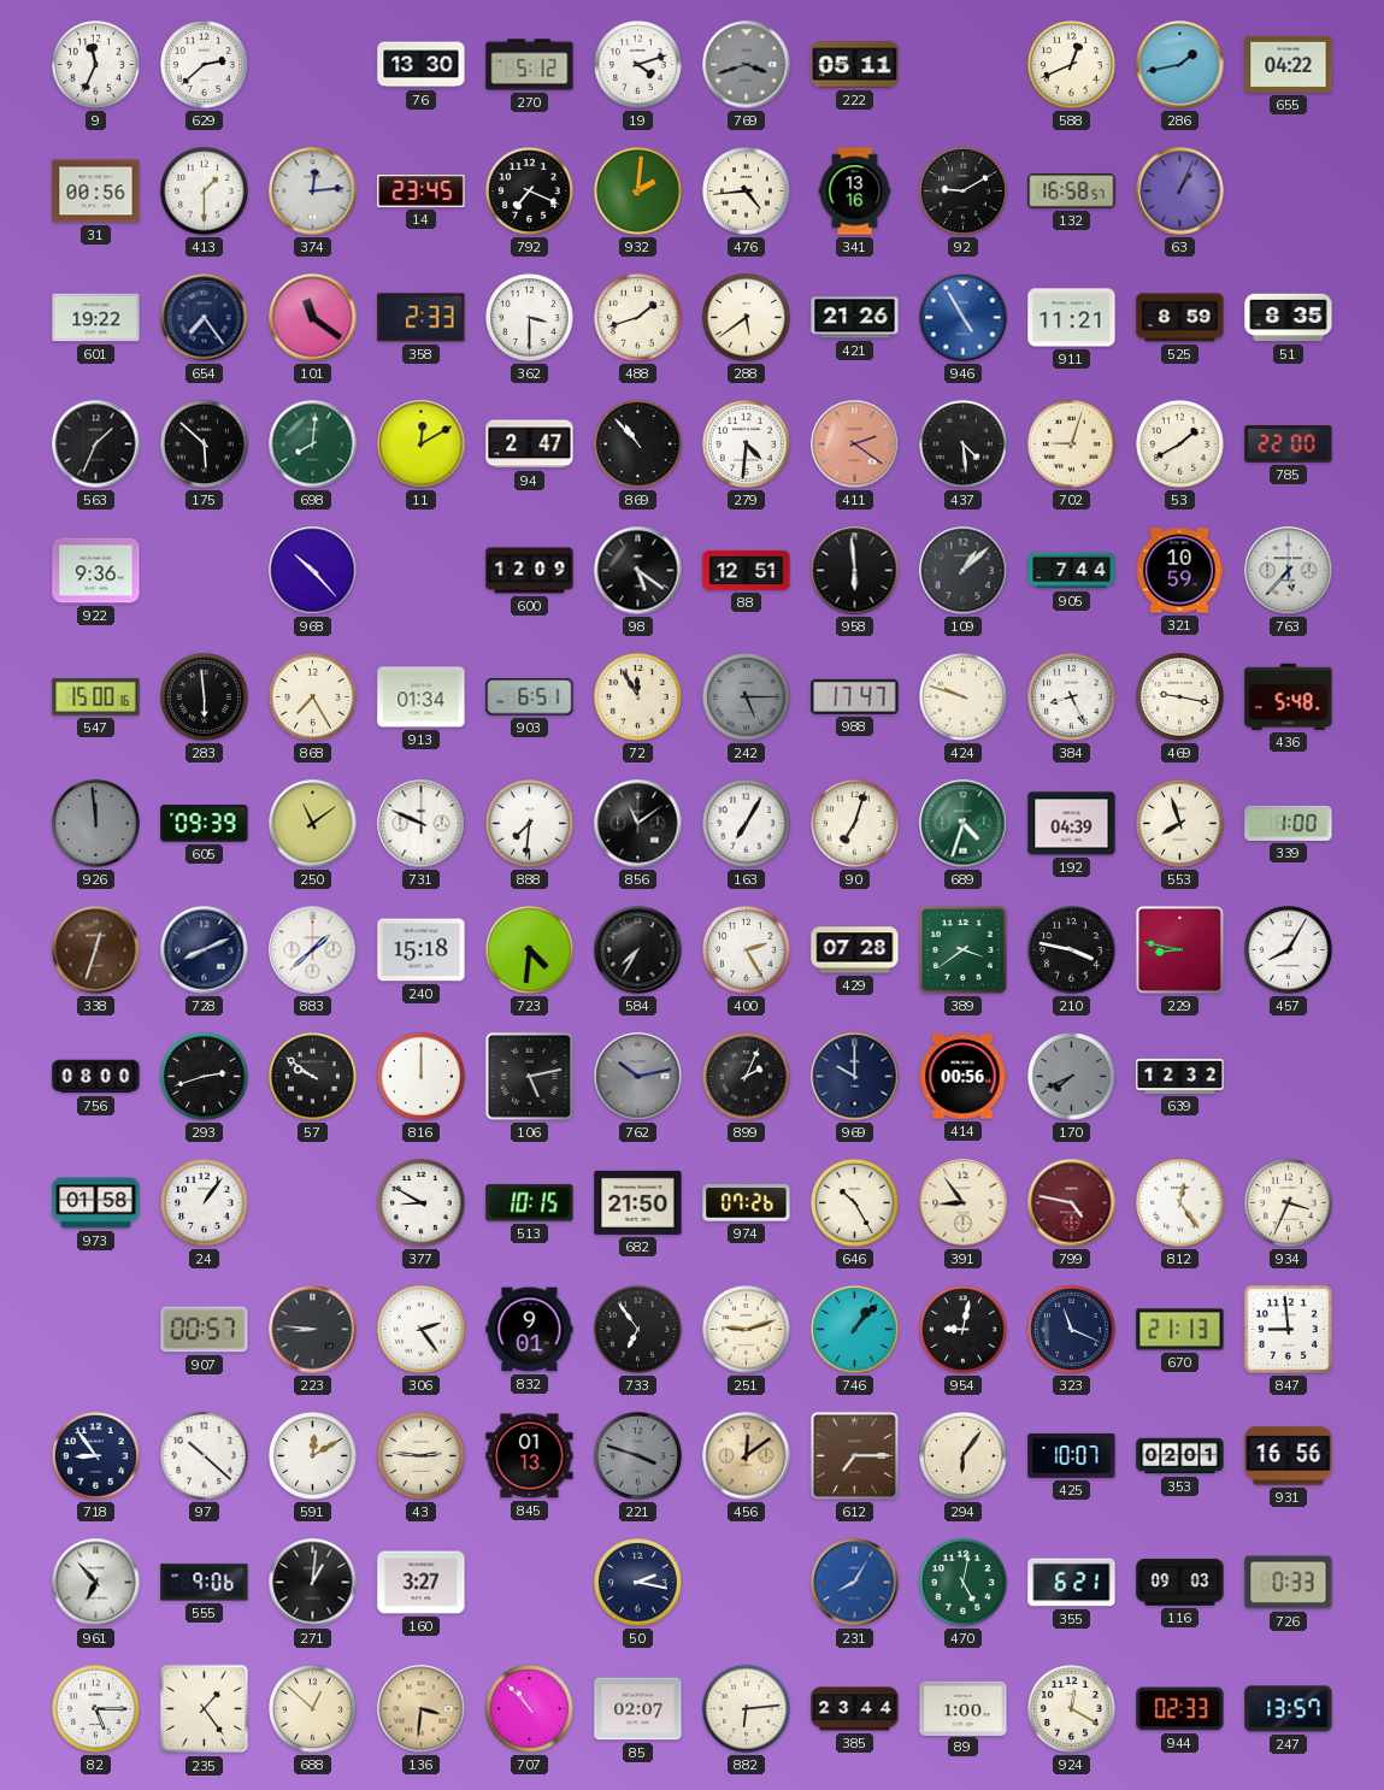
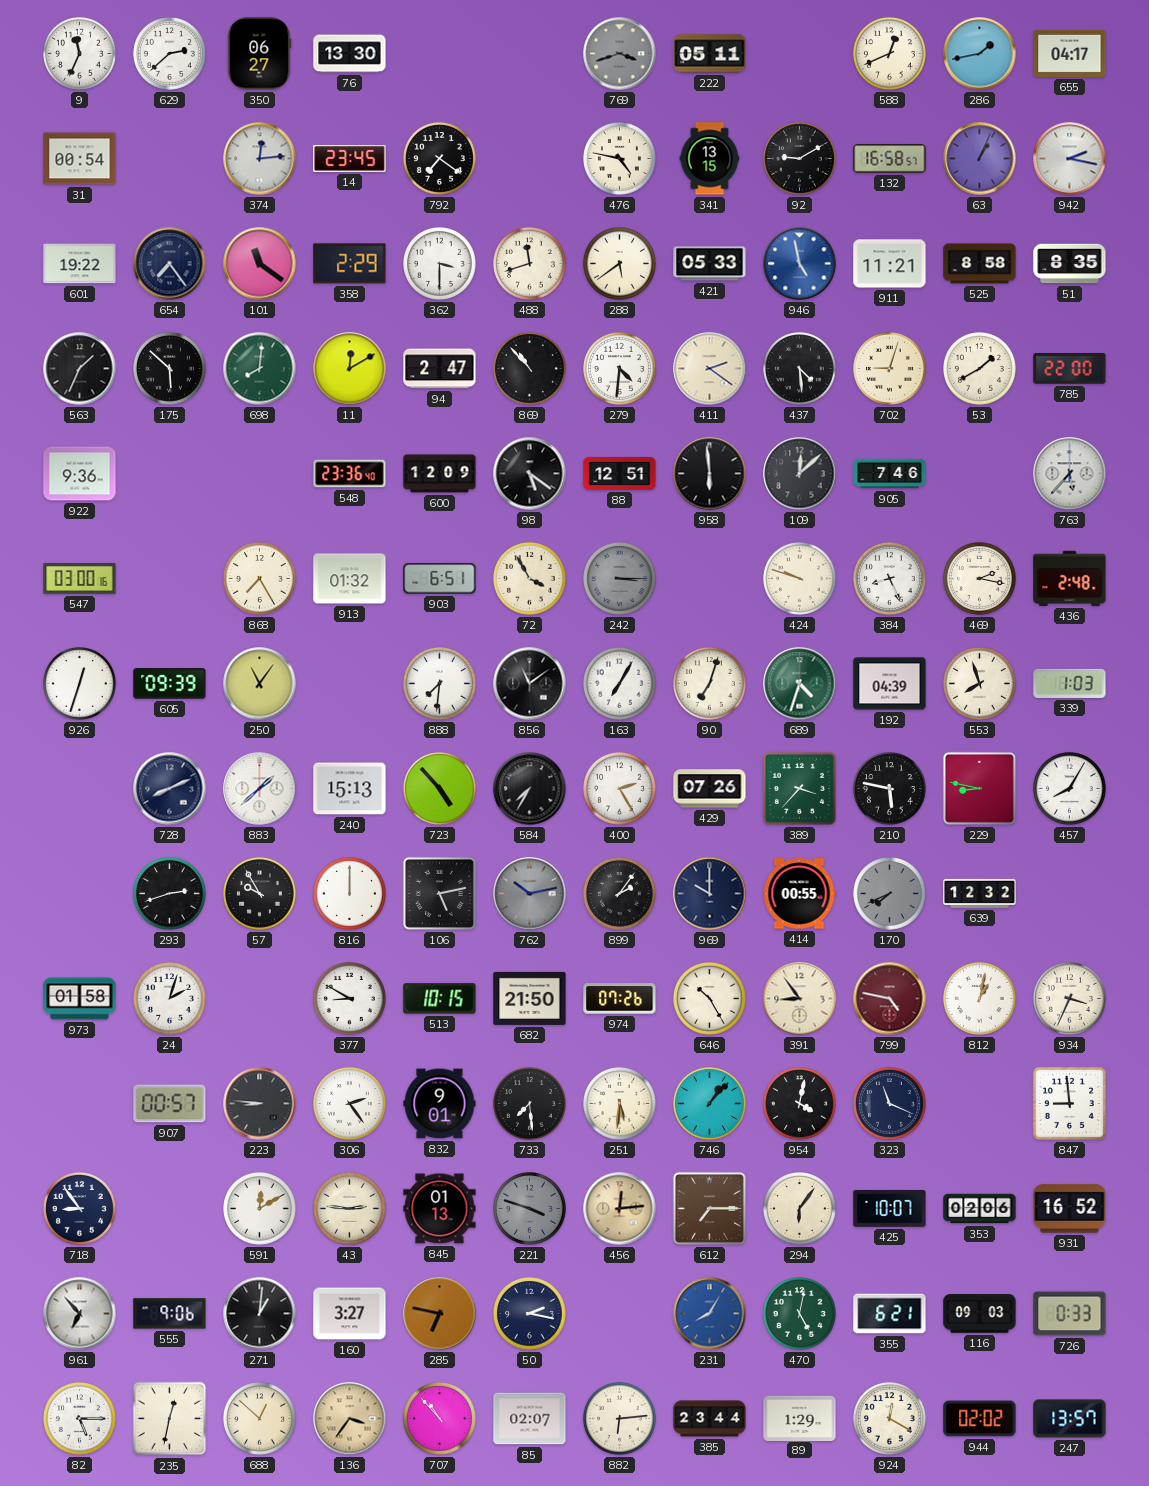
350: none -> 06:27 (259, 54)
270: 5:12 -> none (530, 65)
19: 4:12 -> none (638, 65)
655: 04:22 -> 04:17 (1070, 53)
31: 00:56 -> 00:54 (80, 159)
413: 1:30 -> none (205, 192)
792: 7:19 -> 7:21 (440, 159)
932: 2:01 -> none (638, 192)
476: 4:44 -> 4:47 (620, 159)
341: 13:16 -> 13:15 (710, 159)
942: none -> 2:17 (1070, 159)
358: 2:33 -> 2:29 (350, 264)
488: 1:42 -> 11:42 (530, 264)
421: 21:26 -> 05:33 (710, 264)
946: 4:55 -> 4:58 (800, 264)
525: 8:59 -> 8:58 (980, 264)
411 dial: salmon -> cream (710, 369)
968: 10:23 -> none (313, 571)
548: none -> 23:36 (350, 474)
109: 1:08 -> 12:08 (800, 474)
905: 7:44 -> 7:46 (890, 474)
321: 10:59 -> none (1179, 571)
547: 15:00 -> 03:00 (80, 579)
283: 5:59 -> none (205, 697)
913: 01:34 -> 01:32 (350, 579)
72: 11:55 -> 3:55 (530, 579)
242: 5:15 -> 3:15 (620, 579)
988: 17:47 -> none (855, 696)
469: 9:17 -> 2:17 (980, 579)
436: 5:48 -> 2:48 (1070, 578)
926: 11:59 -> 12:33 (80, 684)
926 dial: grey -> white (80, 684)
250: 11:09 -> 11:06 (260, 684)
731: 9:49 -> none (422, 824)
339: 1:00 -> 1:03 (1070, 683)
338: 12:33 -> none (96, 950)
240: 15:18 -> 15:13 (350, 789)
723: 4:31 -> 4:53 (440, 789)
429: 07:28 -> 07:26 (710, 789)
389: 3:39 -> 3:37 (799, 788)
210: 3:47 -> 5:47 (890, 789)
756: 08:00 -> none (96, 1077)
57: 9:51 -> 9:55 (260, 894)
899: 2:04 -> 2:06 (620, 894)
414: 00:56 -> 00:55 (799, 894)
24: 1:06 -> 2:03 (170, 999)
812: 12:24 -> 1:02 (980, 999)
733: 6:54 -> 7:29 (530, 1104)
251: 9:12 -> 5:31 (620, 1104)
954: 9:02 -> 4:02 (800, 1104)
670: 21:13 -> none (1180, 1330)
97: 10:22 -> none (205, 1456)
456: 12:09 -> 12:14 (620, 1209)
353: 02:01 -> 02:06 (980, 1209)
931: 16:56 -> 16:52 (1070, 1209)
285: none -> 6:47 (440, 1314)
235: 1:24 -> 12:32 (170, 1419)
136: 3:31 -> 3:36 (350, 1419)
89: 1:00 -> 1:29 (800, 1418)
944: 02:33 -> 02:02 (980, 1419)
